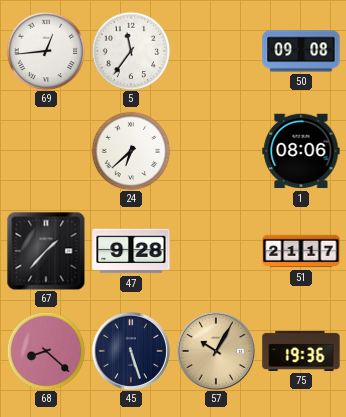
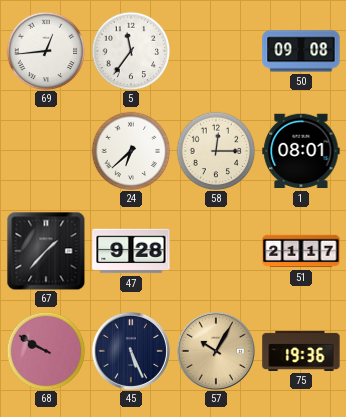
58: none -> 12:15 (216, 151)
1: 08:06 -> 08:01 (301, 151)
68: 8:22 -> 9:50 (46, 351)
45: 5:27 -> 5:26 (131, 351)
